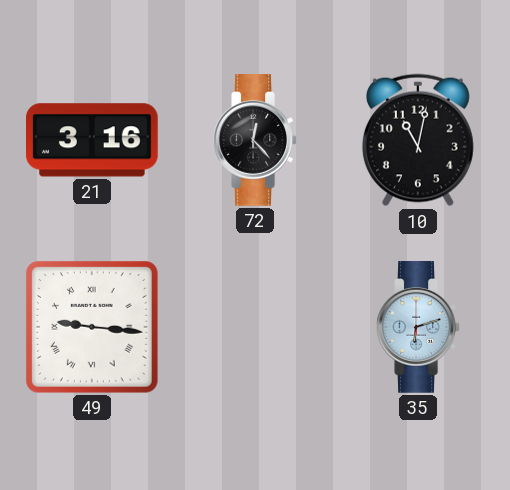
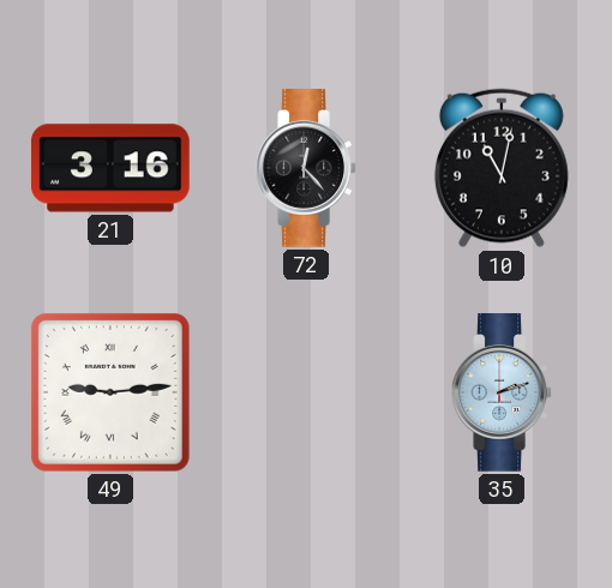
49: 9:16 -> 9:14 (110, 392)
35: 6:12 -> 2:12 (502, 394)
